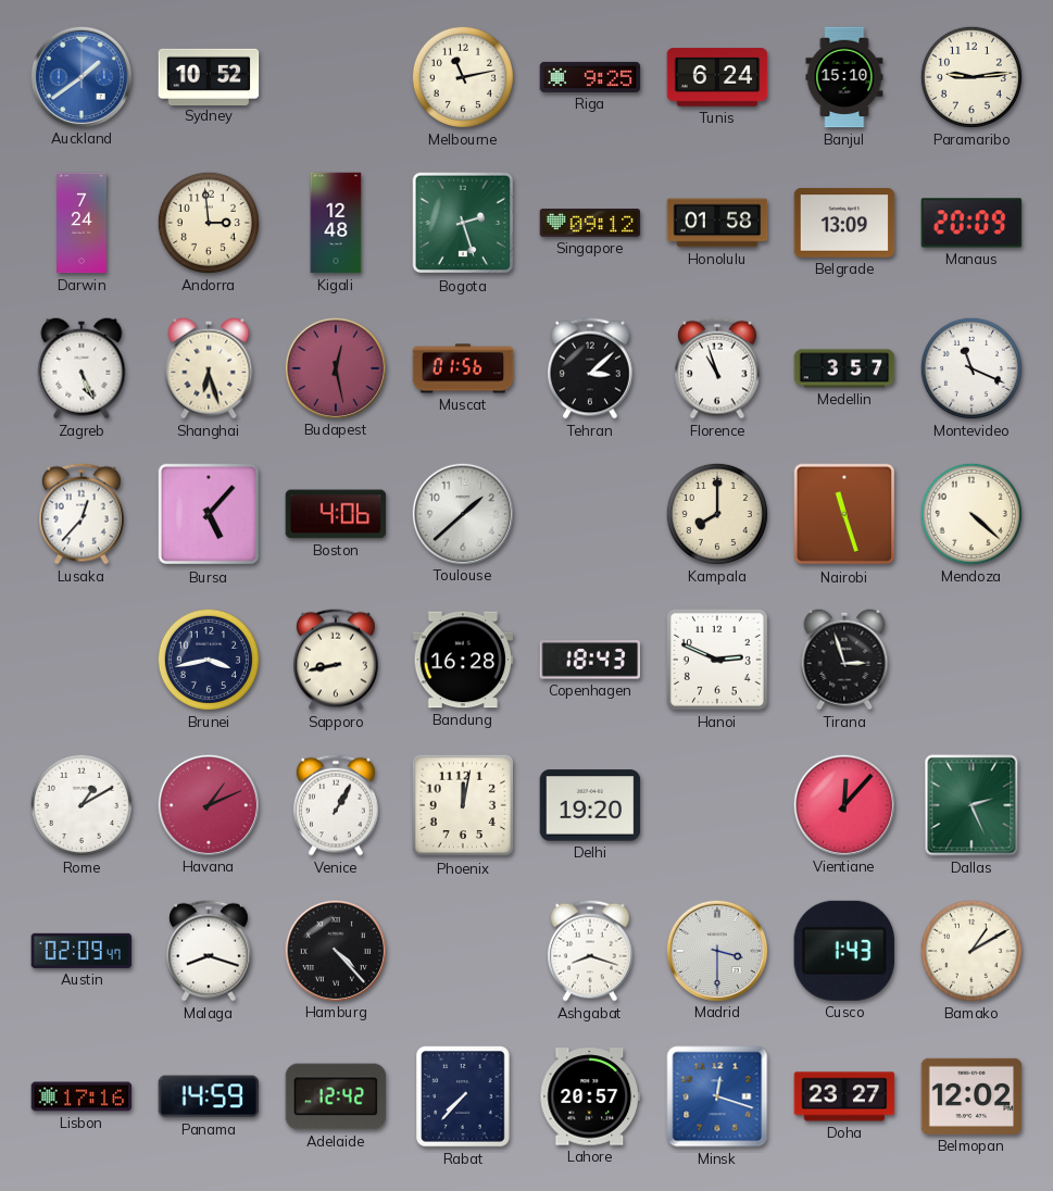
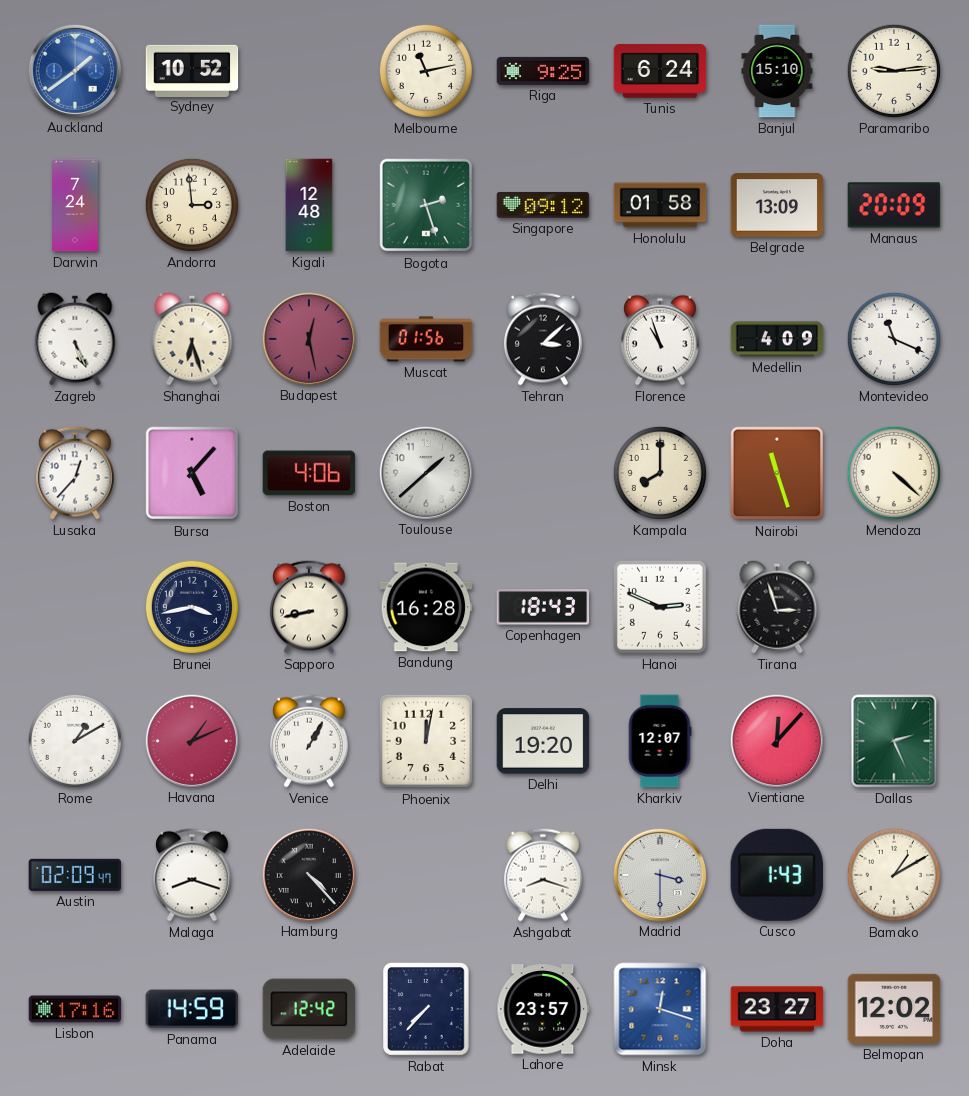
Medellin: 3:57 -> 4:09 (777, 339)
Kharkiv: none -> 12:07 (660, 741)
Lahore: 20:57 -> 23:57 (543, 1009)
